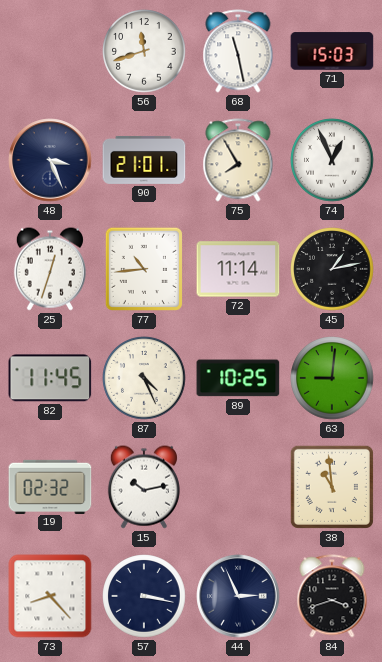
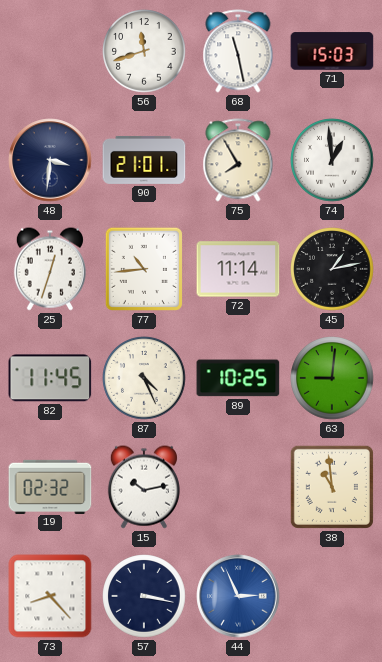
48: 3:26 -> 3:31 (50, 160)
74: 12:56 -> 12:59 (332, 160)
44 dial: navy -> blue (238, 596)
84: 3:42 -> none (332, 596)
